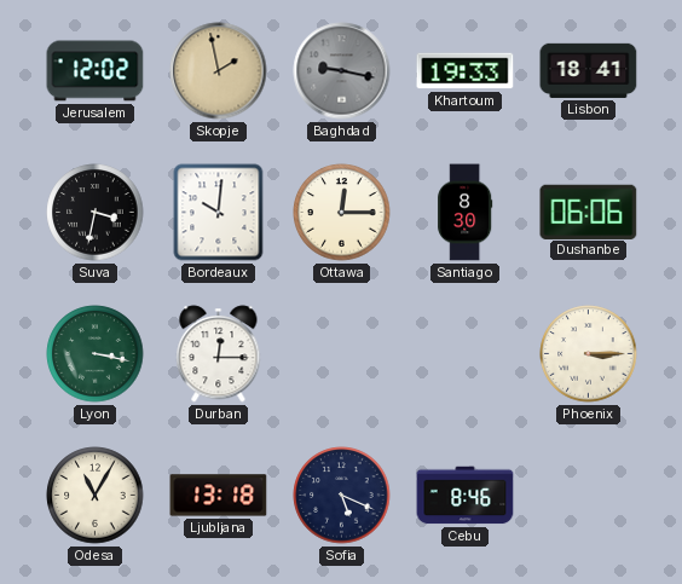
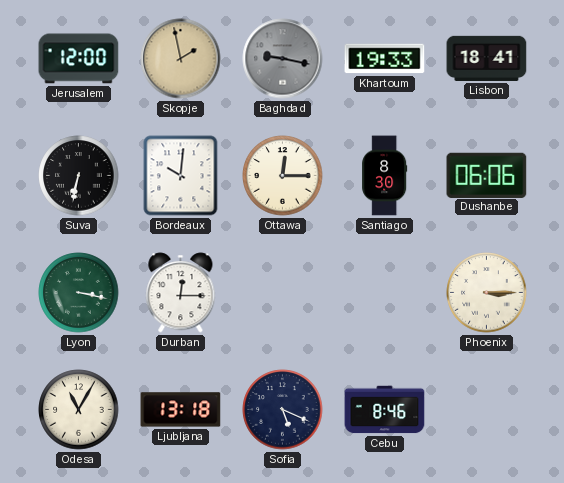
Jerusalem: 12:02 -> 12:00 (79, 59)
Suva: 3:32 -> 6:32 (79, 176)
